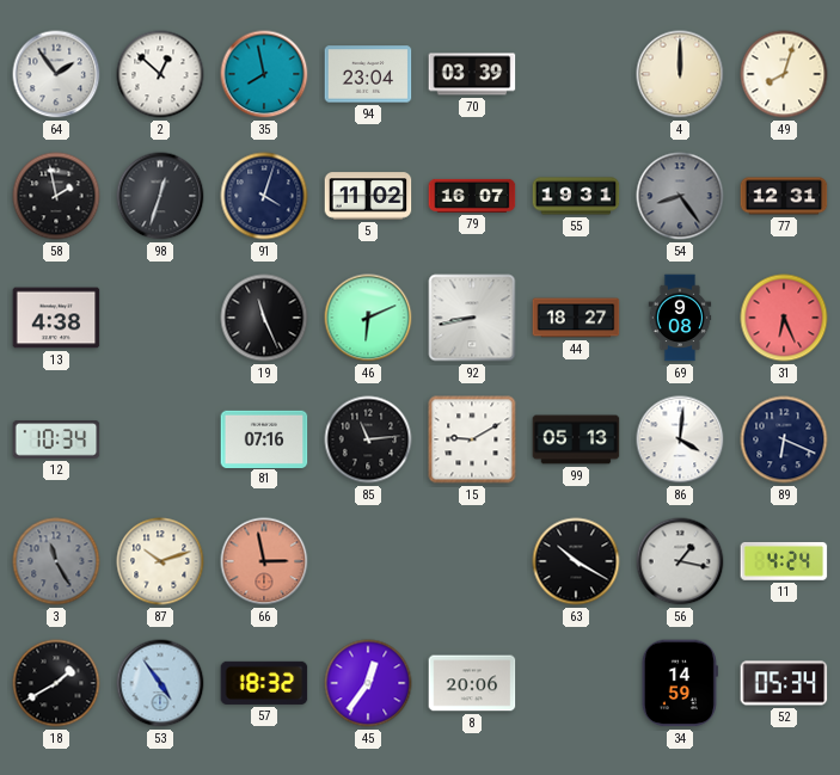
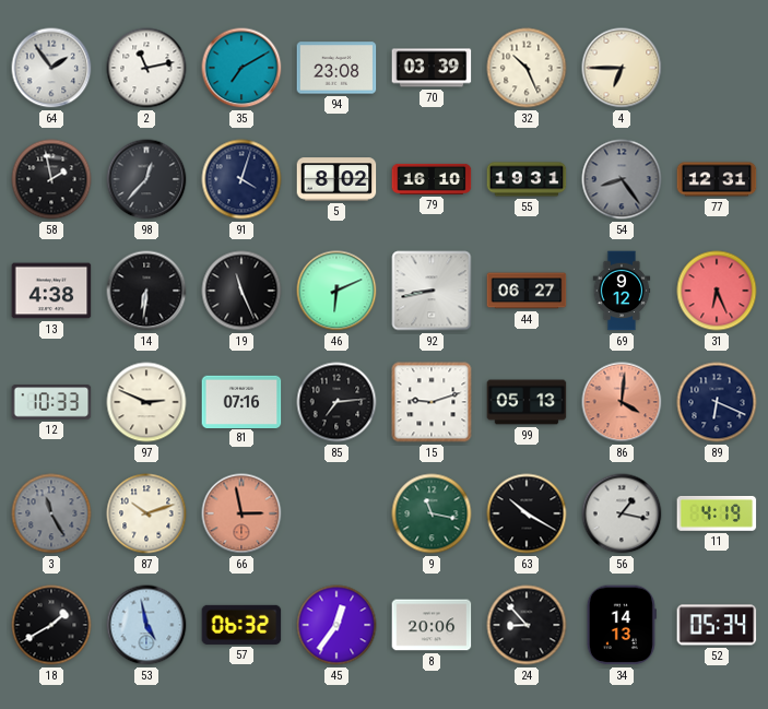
2: 12:52 -> 11:13 (146, 68)
35: 7:58 -> 7:10 (241, 68)
94: 23:04 -> 23:08 (336, 68)
32: none -> 10:26 (527, 68)
4: 12:00 -> 6:45 (622, 68)
49: 8:03 -> none (784, 74)
98: 12:33 -> 12:37 (146, 179)
5: 11:02 -> 8:02 (336, 179)
79: 16:07 -> 16:10 (432, 179)
14: none -> 6:31 (146, 291)
44: 18:27 -> 06:27 (527, 291)
69: 9:08 -> 9:12 (622, 291)
12: 10:34 -> 10:33 (51, 402)
97: none -> 2:49 (146, 402)
85: 11:14 -> 7:14 (336, 402)
15: 9:10 -> 9:12 (432, 402)
86 dial: white -> salmon (622, 402)
9: none -> 11:17 (432, 513)
11: 4:24 -> 4:19 (717, 513)
53: 4:54 -> 4:58 (146, 625)
57: 18:32 -> 06:32 (241, 625)
24: none -> 8:53 (527, 625)
34: 14:59 -> 14:13 (622, 625)
